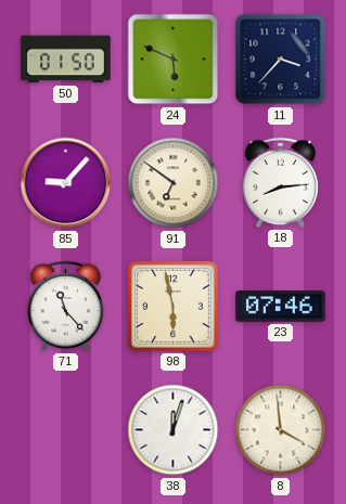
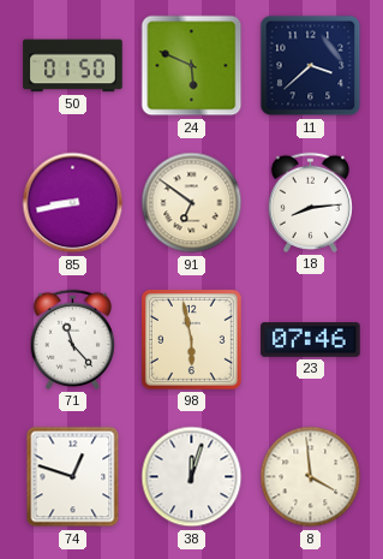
11: 3:37 -> 3:38 (311, 66)
85: 9:07 -> 8:43 (73, 203)
74: none -> 12:48 (73, 477)
